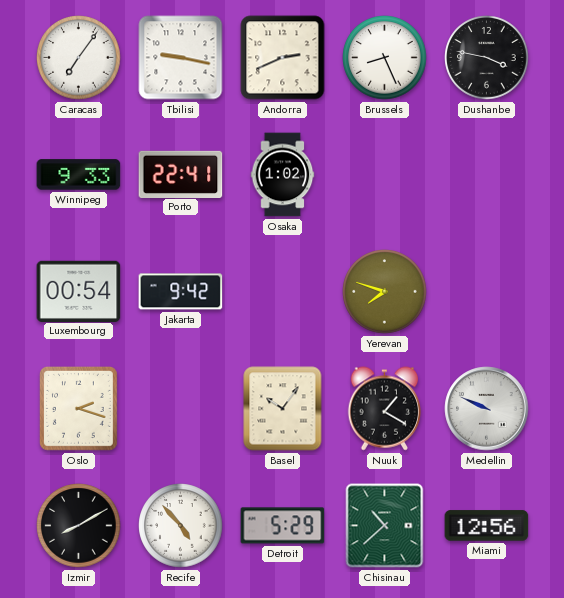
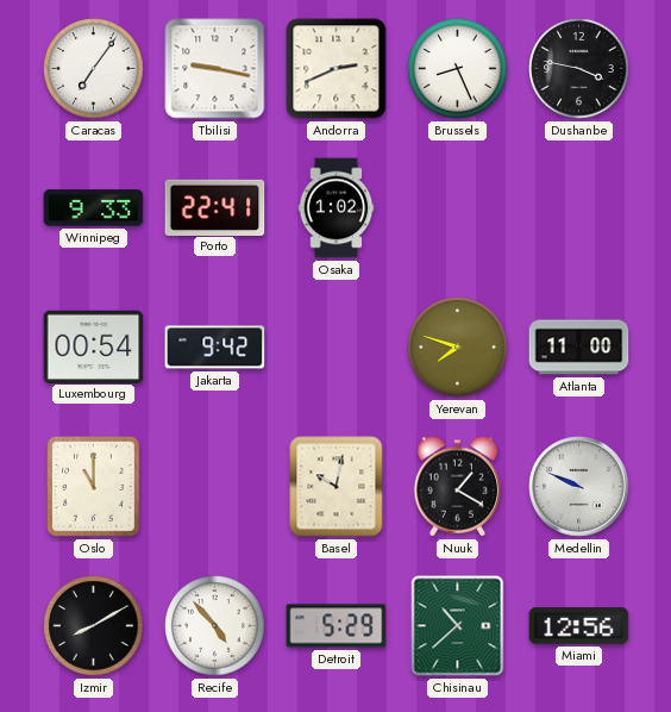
Atlanta: none -> 11:00 (579, 348)
Oslo: 2:18 -> 11:00 (93, 487)
Basel: 10:06 -> 10:02 (337, 487)
